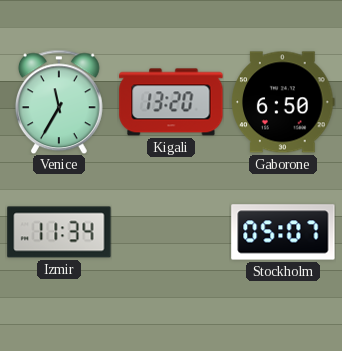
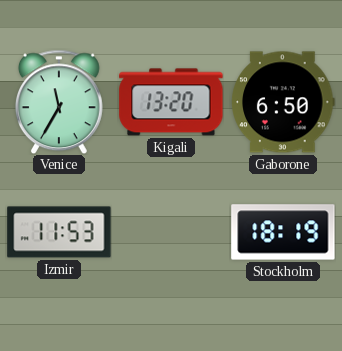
Izmir: 11:34 -> 11:53 (59, 232)
Stockholm: 05:07 -> 18:19 (283, 232)
